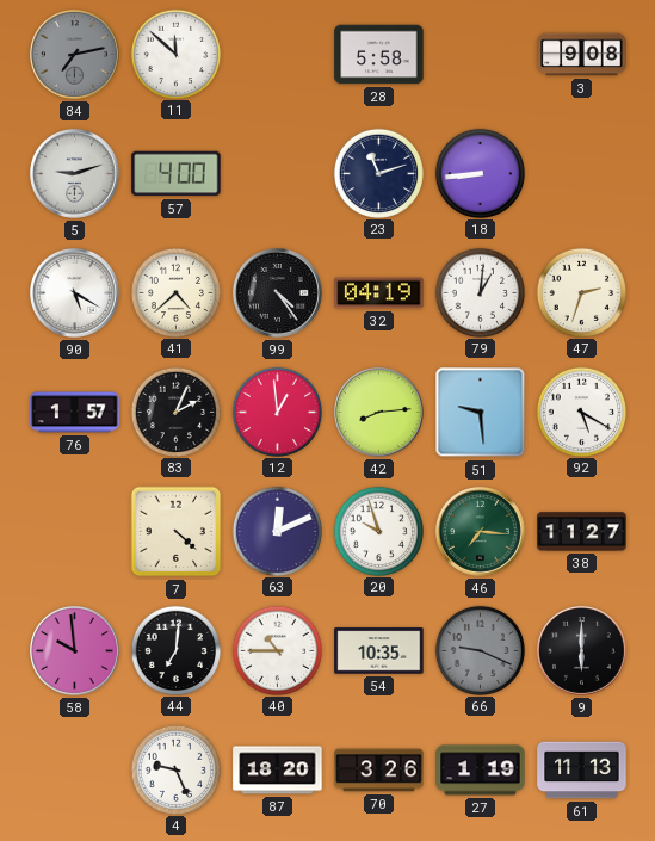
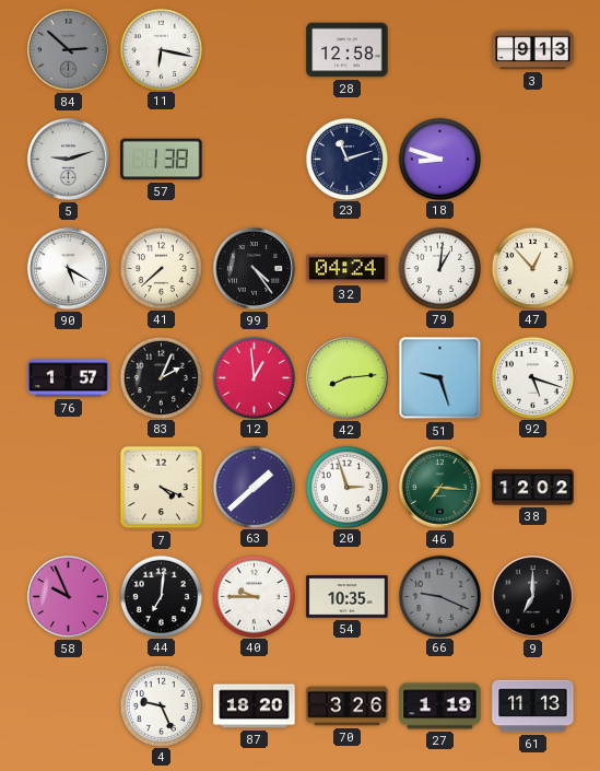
84: 7:13 -> 2:52 (69, 50)
11: 11:52 -> 6:17 (161, 49)
28: 5:58 -> 12:58 (348, 50)
3: 9:08 -> 9:13 (533, 50)
57: 4:00 -> 1:38 (162, 160)
18: 8:44 -> 8:48 (439, 159)
41: 4:38 -> 7:38 (161, 268)
32: 04:19 -> 04:24 (348, 269)
47: 2:33 -> 12:53 (532, 268)
51: 9:29 -> 9:27 (440, 378)
92: 5:20 -> 5:18 (532, 377)
7: 4:22 -> 4:19 (162, 488)
63: 12:11 -> 1:38 (254, 487)
20: 9:57 -> 2:57 (346, 487)
38: 11:27 -> 12:02 (533, 488)
58: 9:59 -> 9:56 (69, 597)
40: 10:45 -> 9:45 (254, 596)
9: 6:00 -> 7:00 (533, 597)
